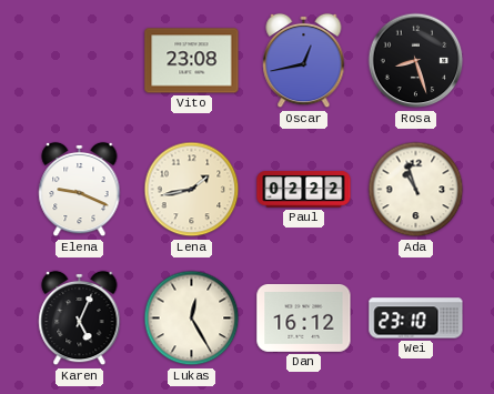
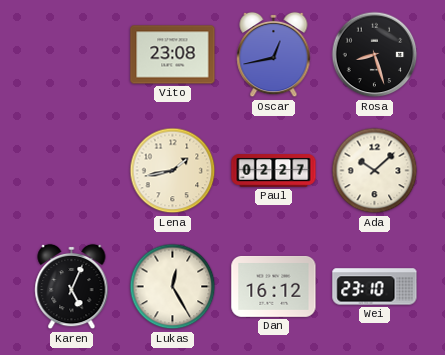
Elena: 9:19 -> none (80, 190)
Paul: 02:22 -> 02:27 (274, 171)
Ada: 10:57 -> 10:08 (375, 171)
